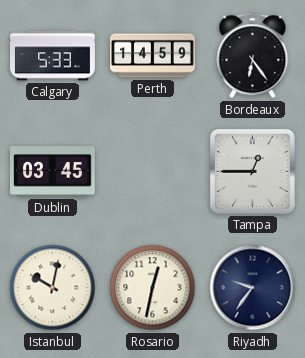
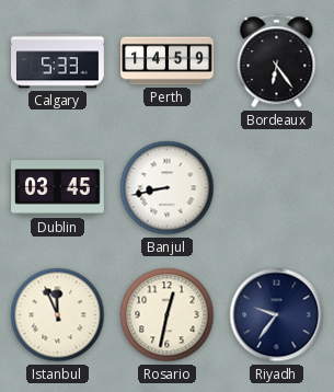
Banjul: none -> 8:43 (168, 188)
Tampa: 12:45 -> none (252, 171)
Istanbul: 10:02 -> 11:56 (58, 315)
